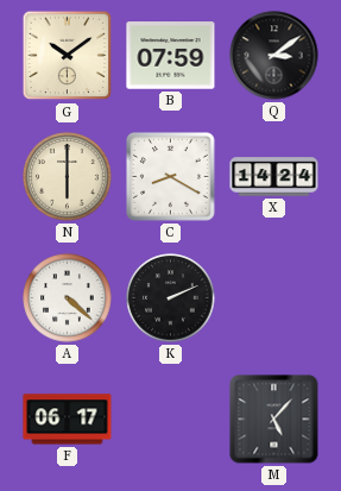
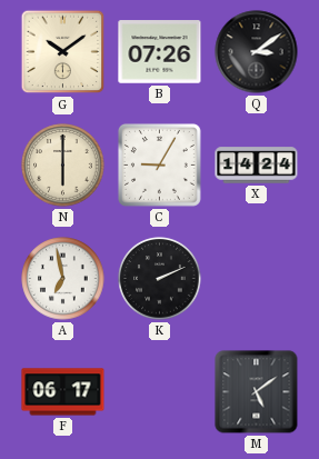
B: 07:59 -> 07:26 (160, 52)
C: 8:20 -> 9:05 (159, 164)
A: 4:22 -> 6:58 (63, 279)
M: 5:07 -> 5:09 (257, 392)
